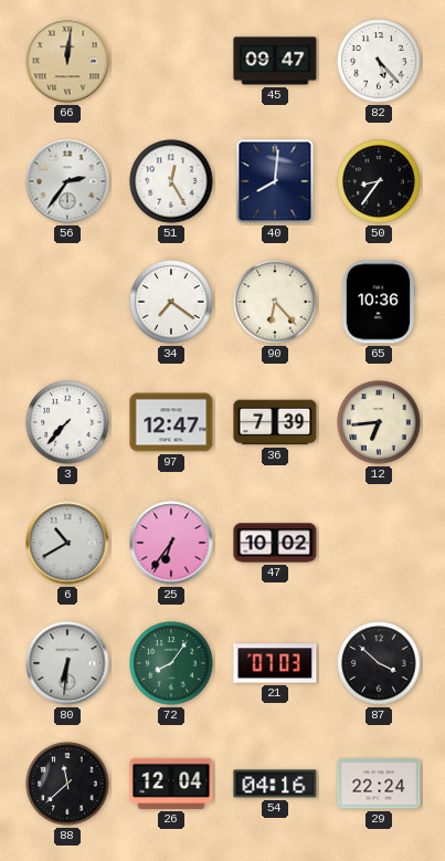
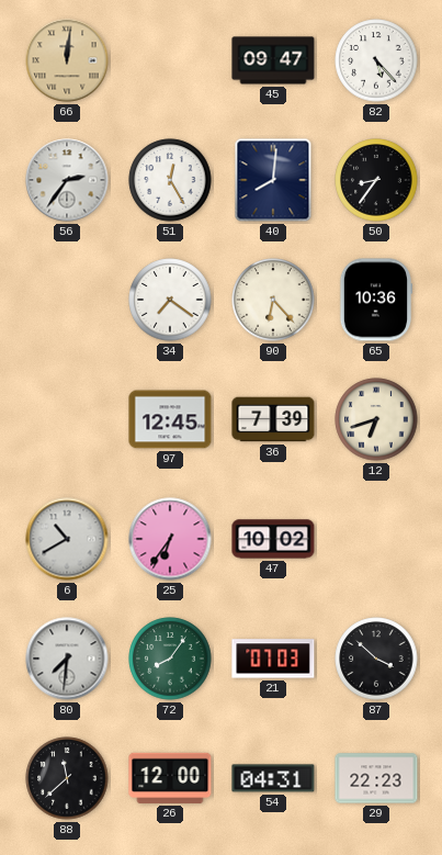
3: 7:37 -> none (67, 422)
97: 12:47 -> 12:45 (170, 419)
12: 6:44 -> 6:42 (376, 419)
80: 6:31 -> 7:31 (67, 659)
26: 12:04 -> 12:00 (170, 778)
54: 04:16 -> 04:31 (273, 778)
29: 22:24 -> 22:23 (376, 778)
